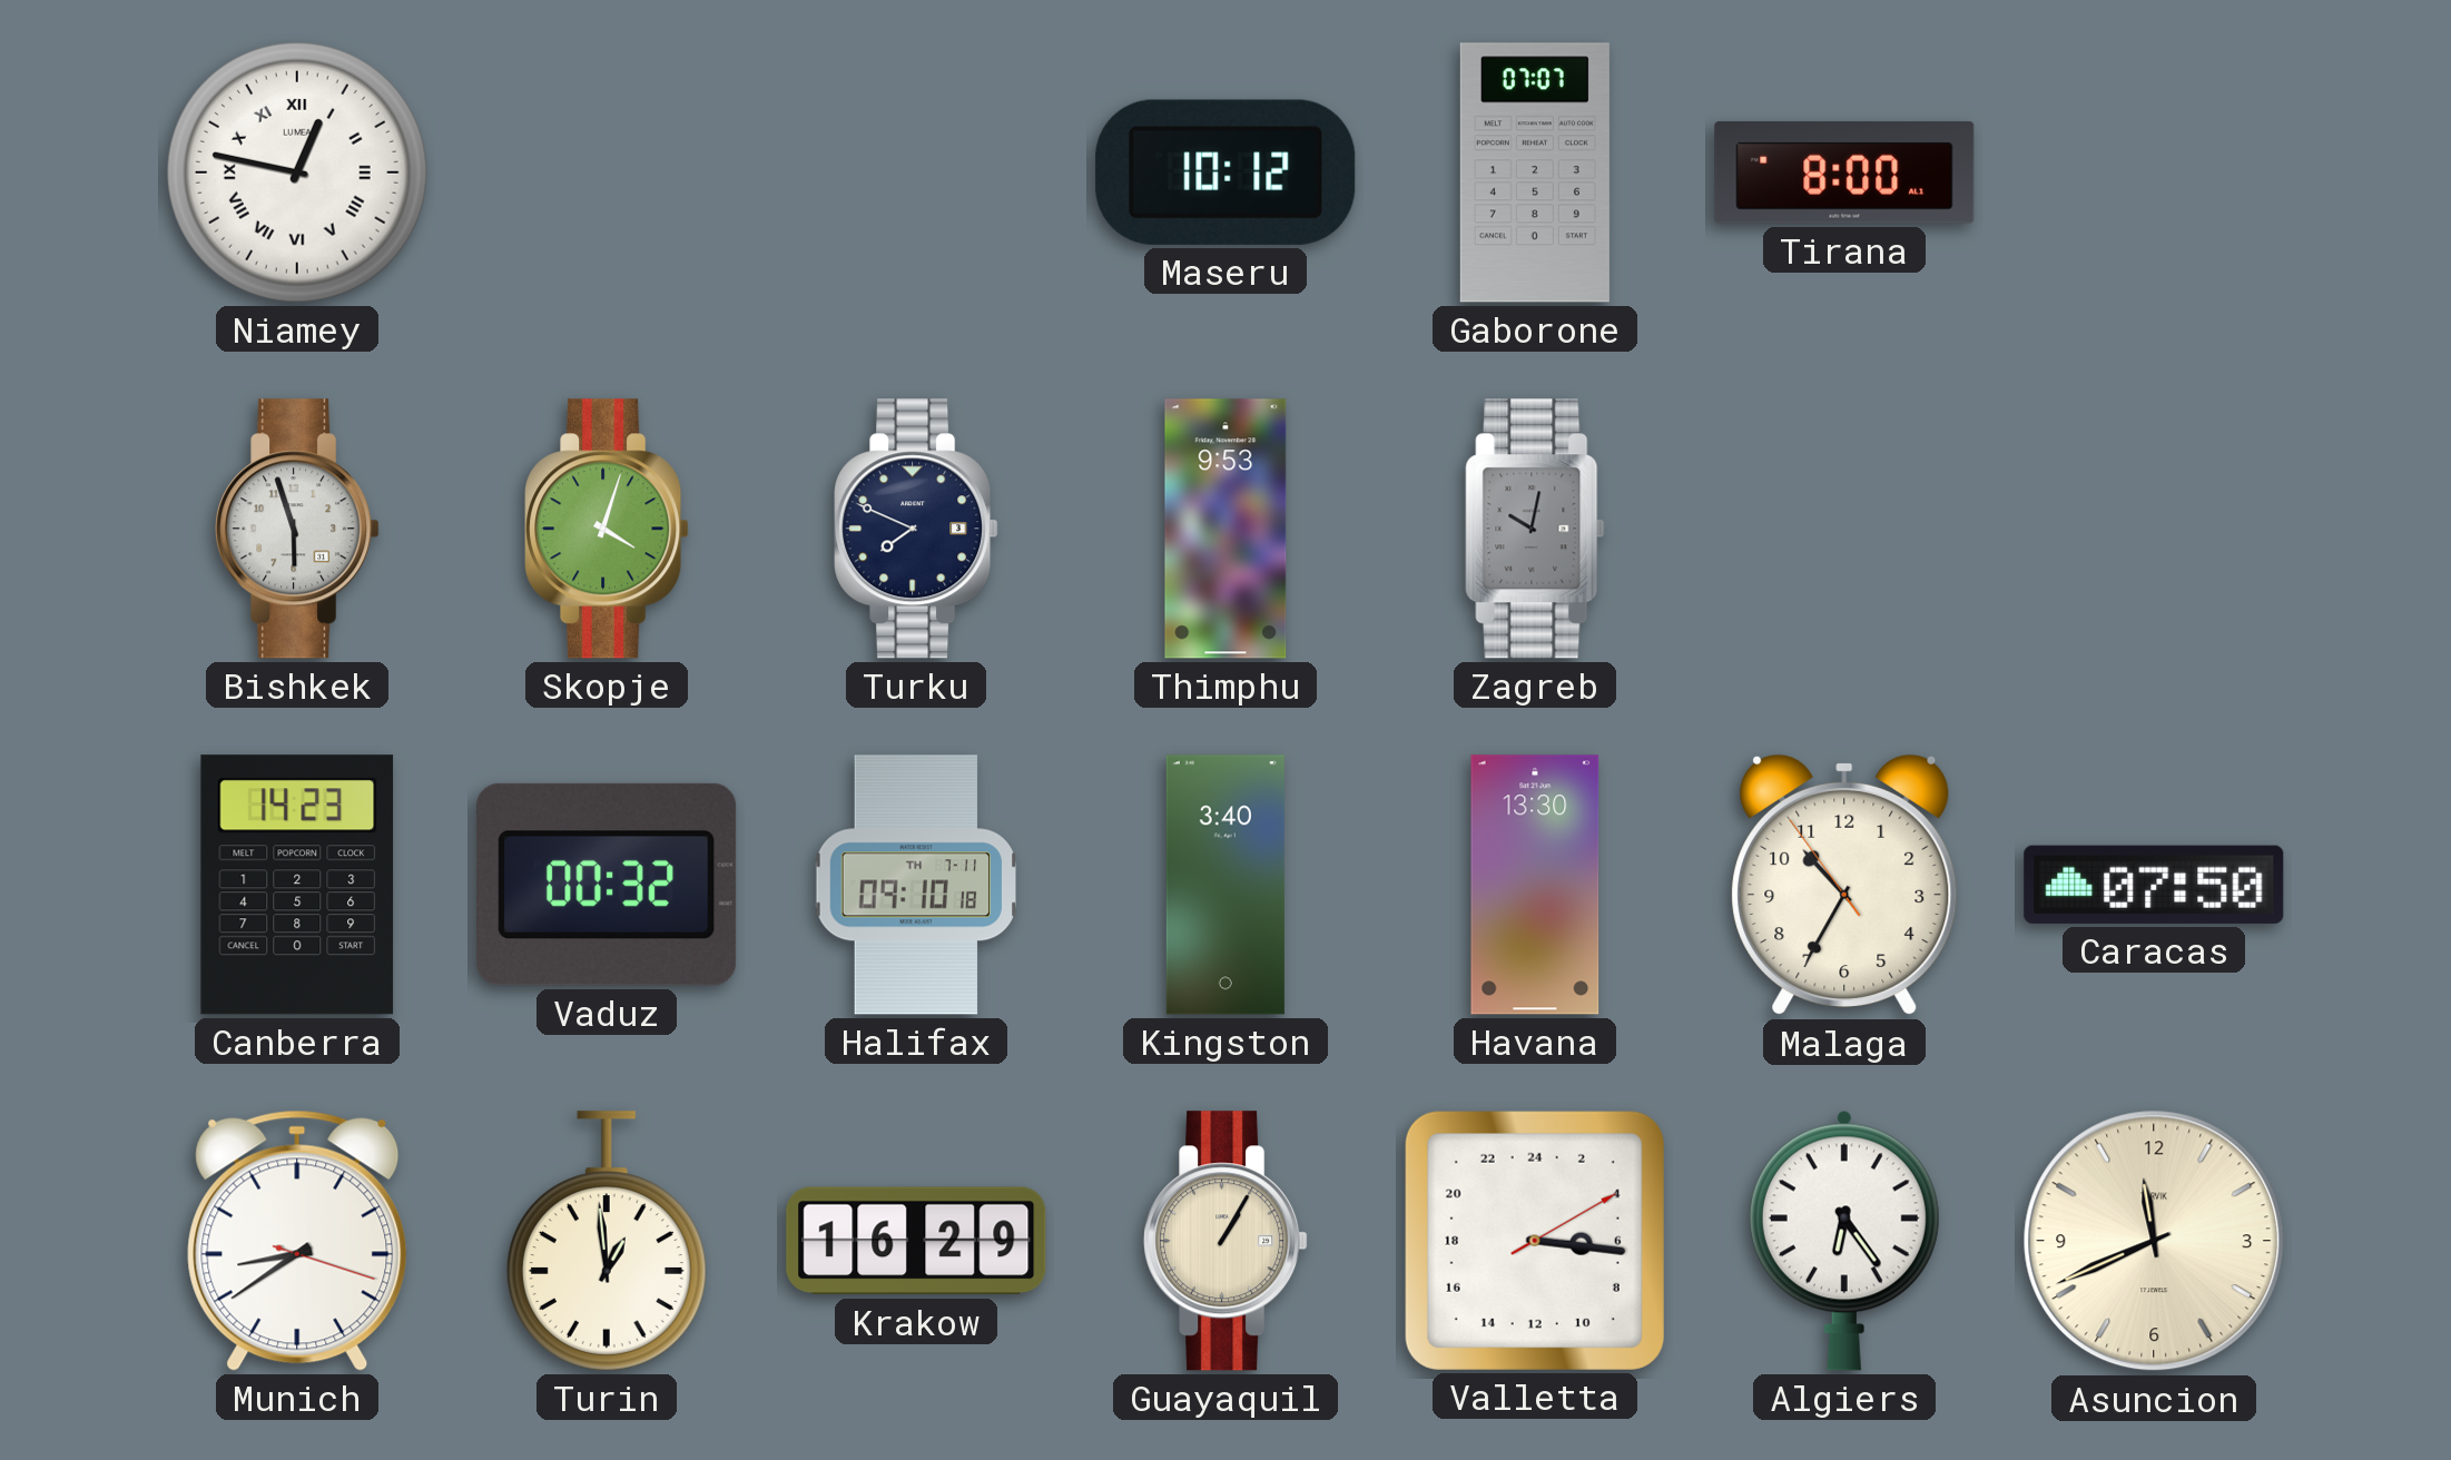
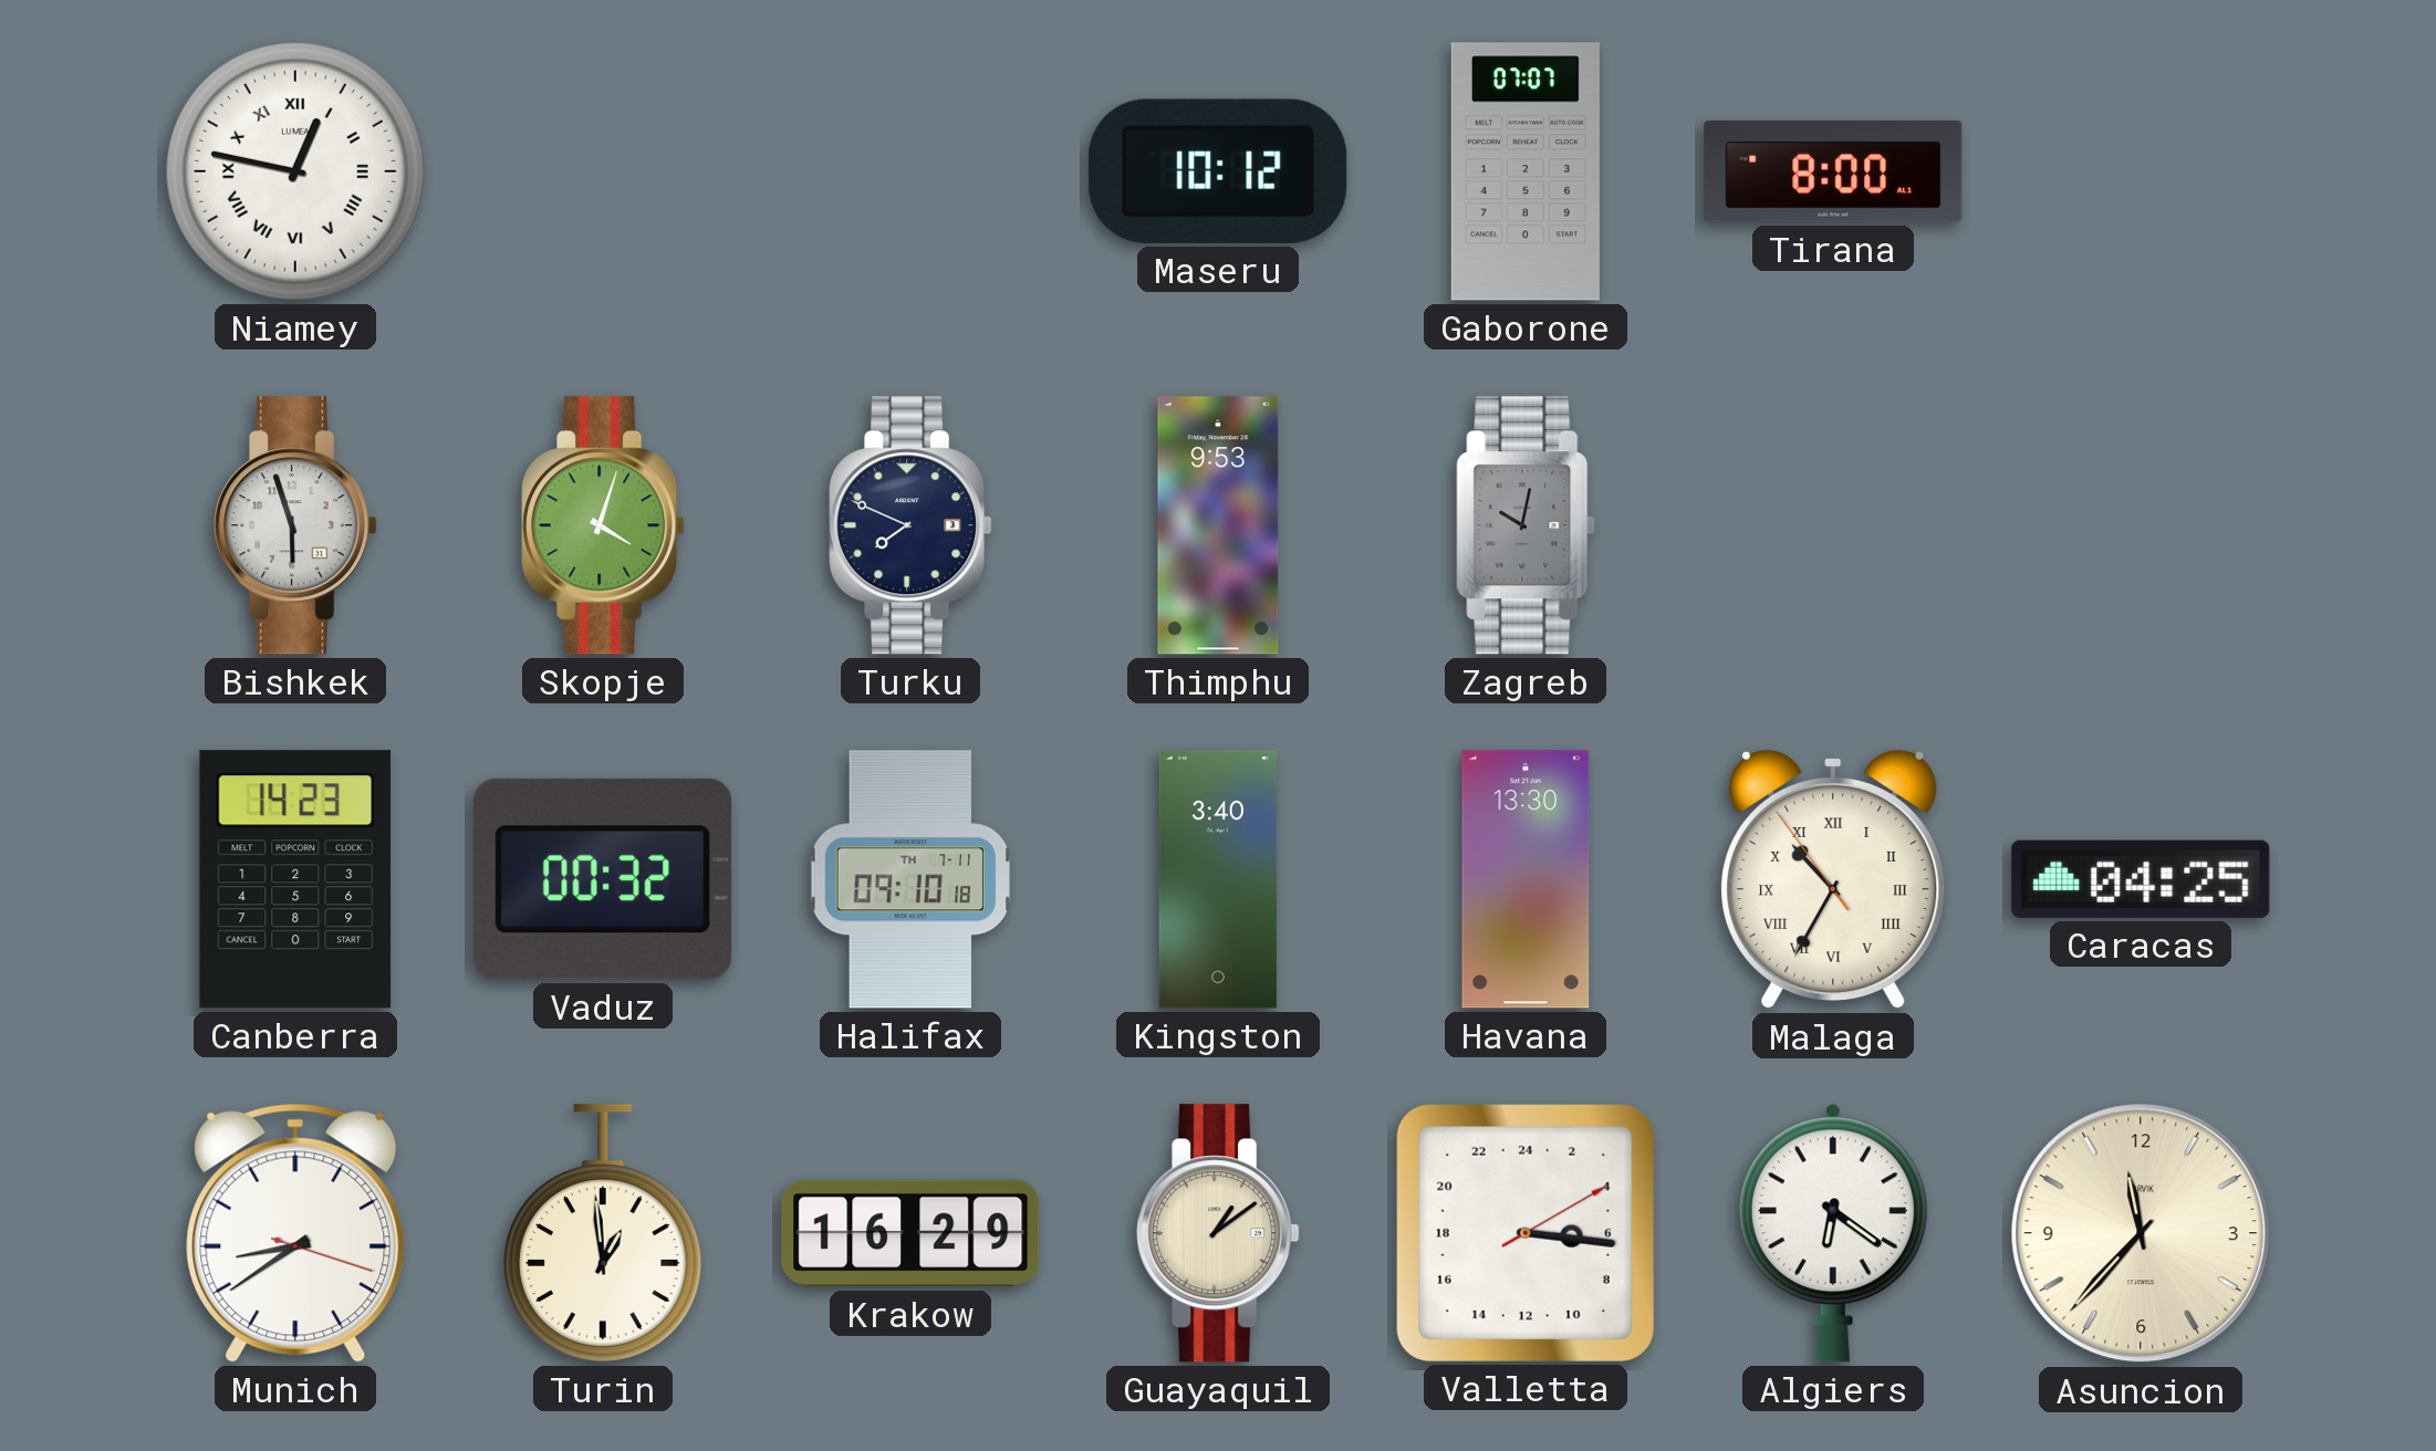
Malaga numerals: Arabic -> Roman (1833, 879)
Caracas: 07:50 -> 04:25 (2141, 879)
Guayaquil: 1:05 -> 1:09 (1218, 1233)
Algiers: 6:24 -> 6:21 (1833, 1233)
Asuncion: 11:41 -> 11:37 (2141, 1233)
